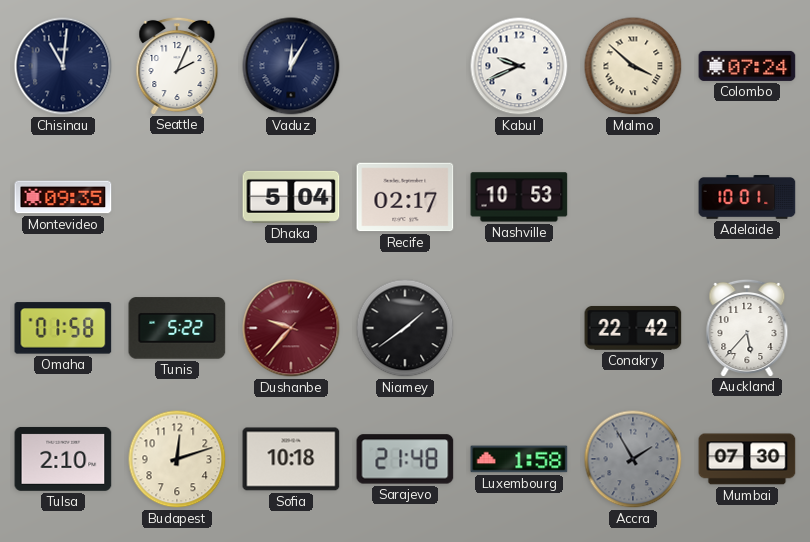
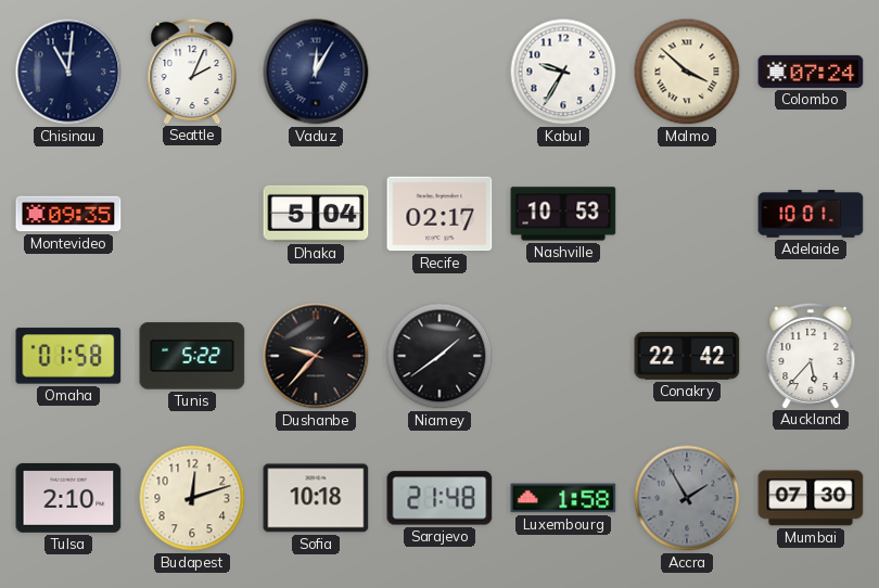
Kabul: 9:41 -> 9:35 (563, 72)
Dushanbe dial: burgundy -> black (316, 356)
